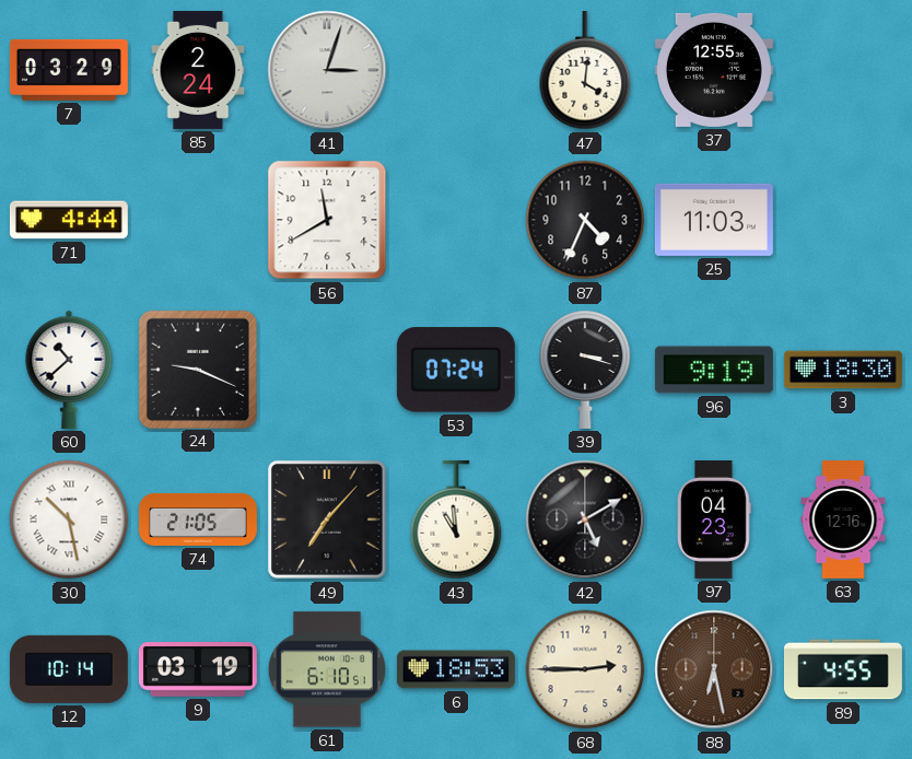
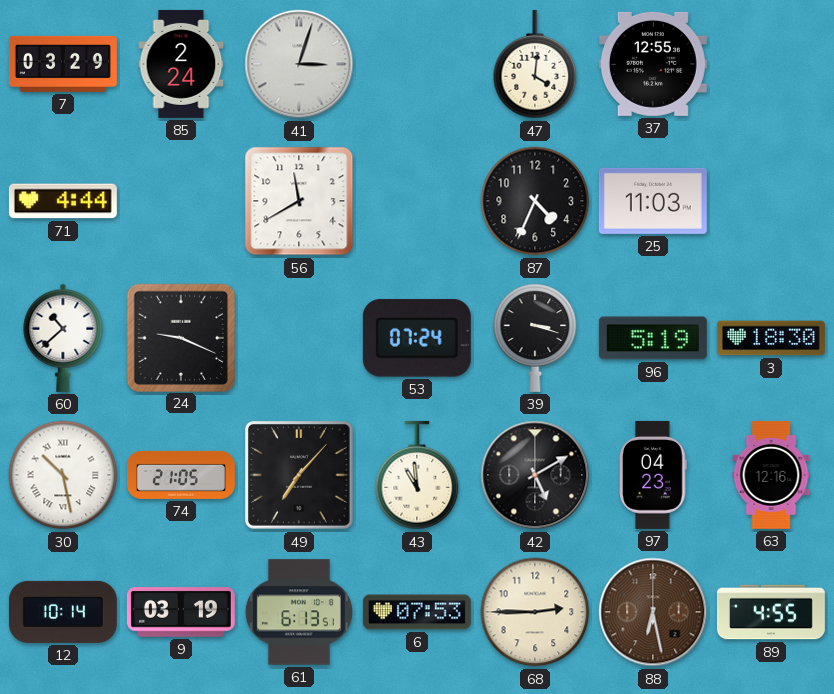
96: 9:19 -> 5:19 (653, 338)
61: 6:10 -> 6:13 (299, 612)
6: 18:53 -> 07:53 (417, 612)
